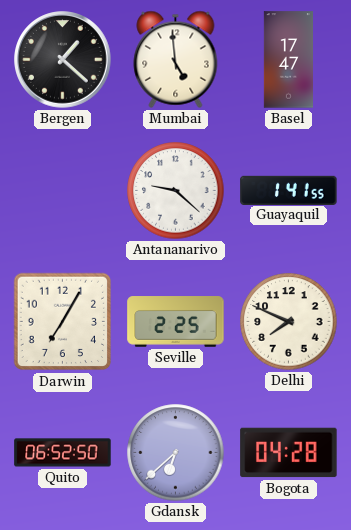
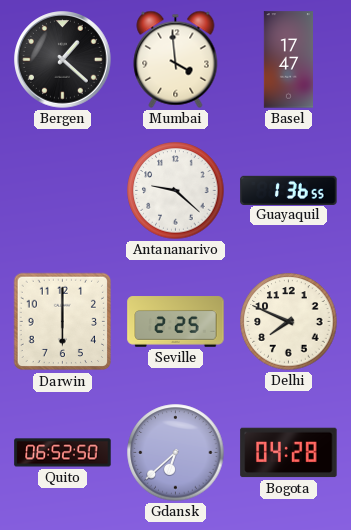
Mumbai: 4:59 -> 3:59 (176, 59)
Guayaquil: 1:41 -> 1:36 (289, 190)
Darwin: 7:05 -> 6:00 (63, 322)
